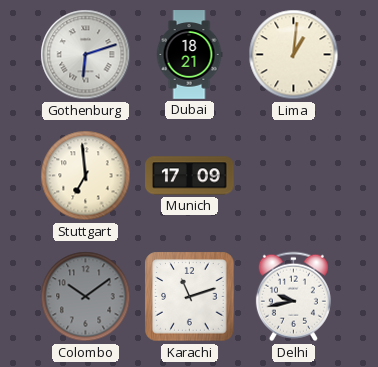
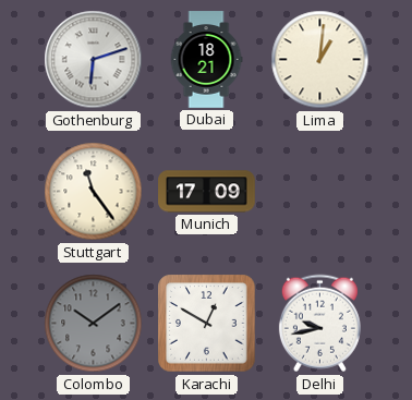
Stuttgart: 6:59 -> 11:24 (94, 192)
Karachi: 11:12 -> 12:50 (207, 324)
